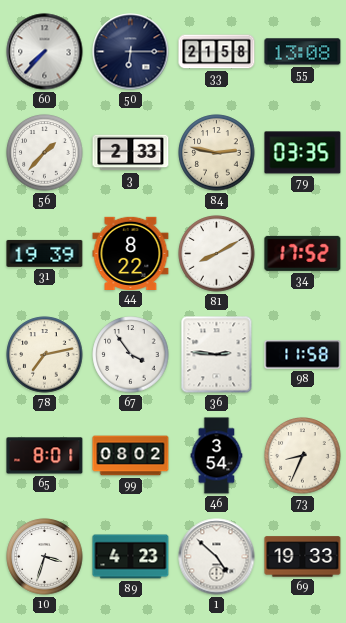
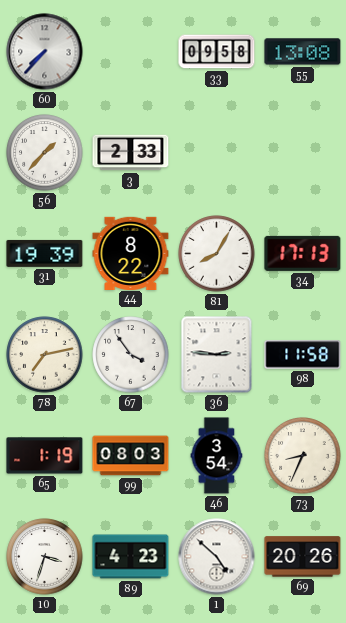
50: 6:15 -> none (131, 52)
33: 21:58 -> 09:58 (217, 52)
84: 2:47 -> none (217, 153)
79: 03:35 -> none (303, 153)
81: 8:10 -> 8:05 (217, 254)
34: 17:52 -> 17:13 (303, 253)
65: 8:01 -> 1:19 (45, 456)
99: 08:02 -> 08:03 (131, 456)
69: 19:33 -> 20:26 (303, 557)
